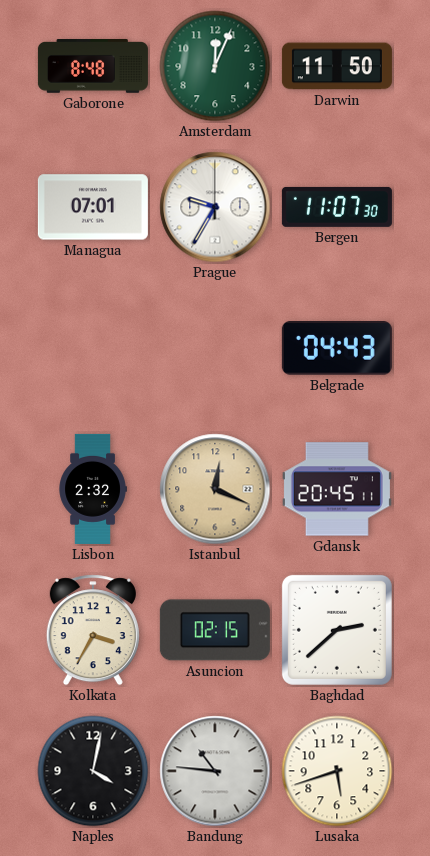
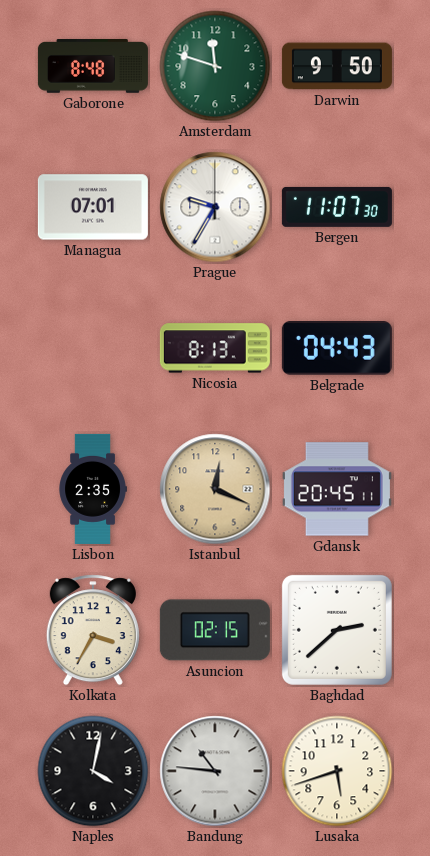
Amsterdam: 12:04 -> 11:48 (215, 66)
Darwin: 11:50 -> 9:50 (337, 66)
Nicosia: none -> 8:13 (215, 348)
Lisbon: 2:32 -> 2:35 (93, 489)
